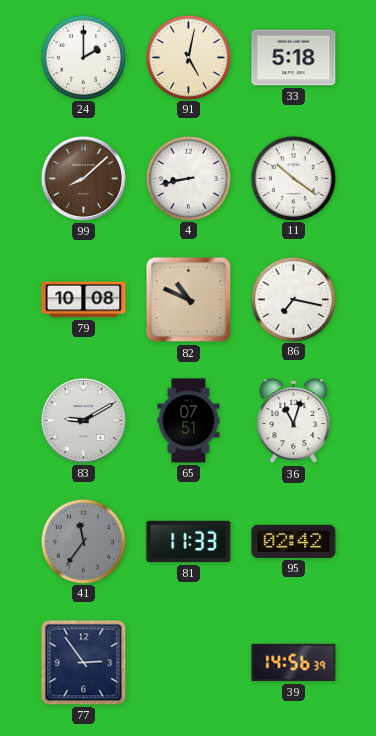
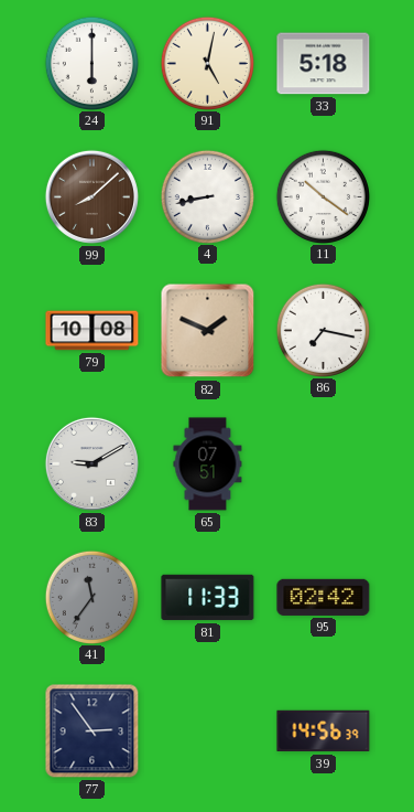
24: 2:00 -> 6:00 (91, 63)
82: 10:49 -> 1:49 (208, 331)
36: 11:03 -> none (294, 421)
